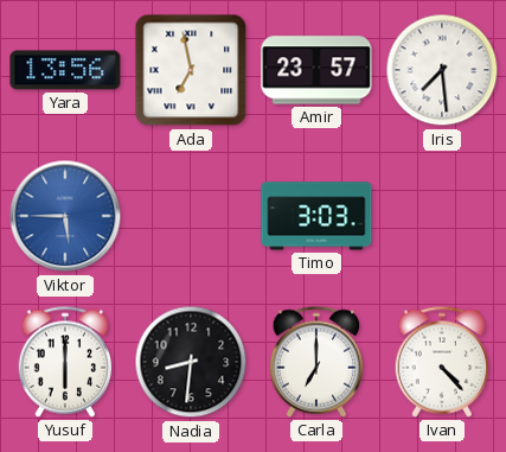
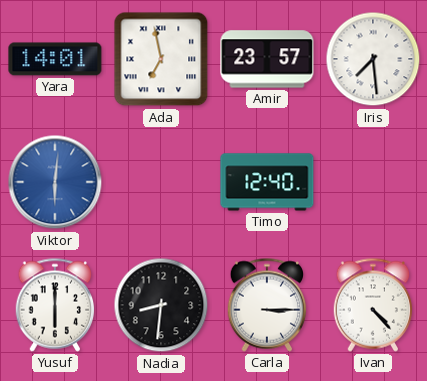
Yara: 13:56 -> 14:01 (55, 59)
Viktor: 5:45 -> 6:01 (55, 182)
Timo: 3:03 -> 12:40 (267, 182)
Carla: 7:00 -> 3:15 (267, 305)
